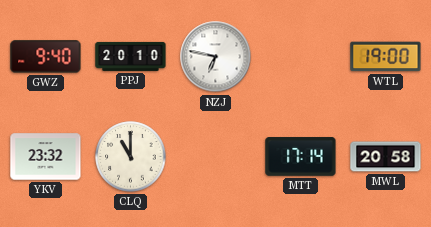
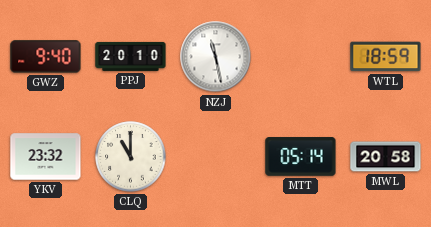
NZJ: 6:47 -> 11:28 (216, 57)
WTL: 19:00 -> 18:59 (386, 57)
MTT: 17:14 -> 05:14 (301, 157)
